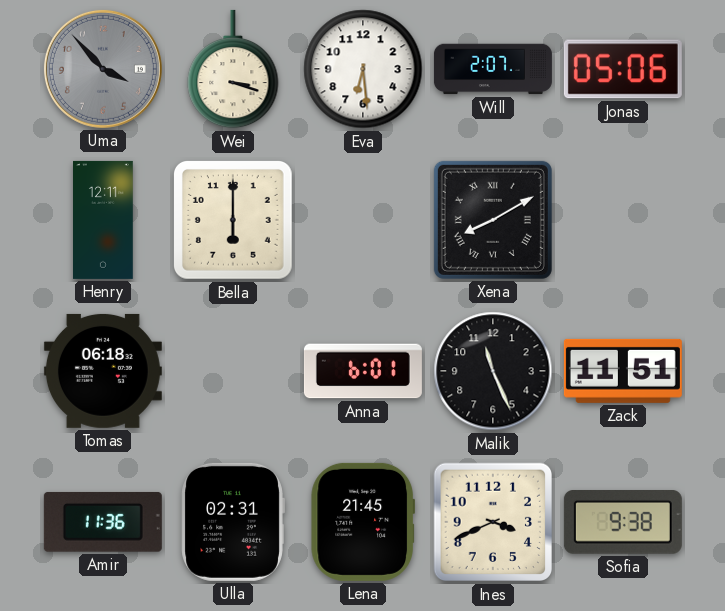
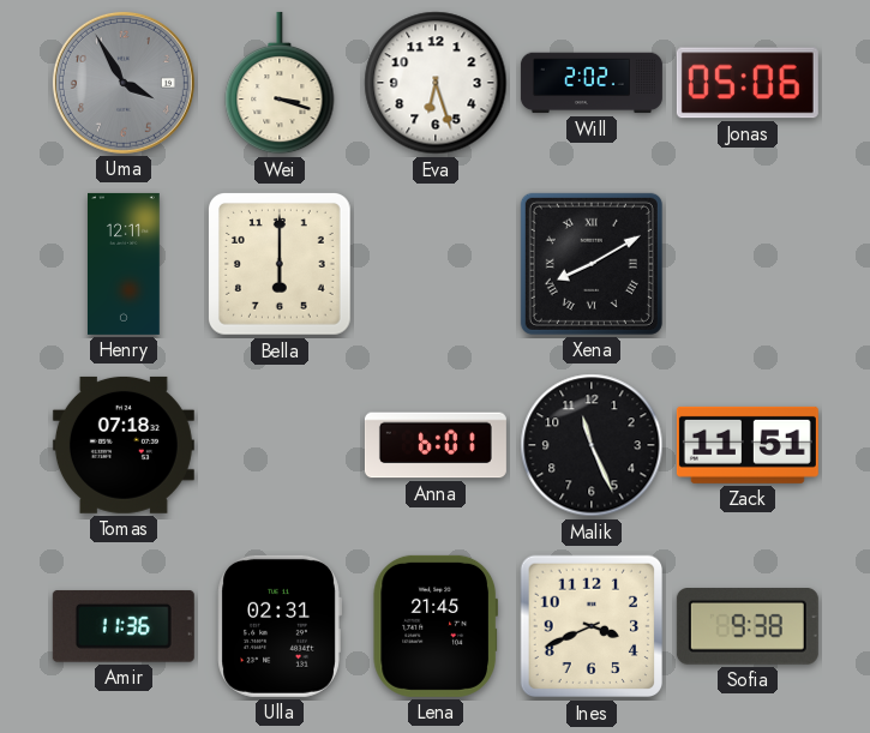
Uma: 3:53 -> 3:55 (124, 83)
Eva: 6:29 -> 6:27 (436, 83)
Will: 2:07 -> 2:02 (592, 83)
Tomas: 06:18 -> 07:18 (124, 445)
